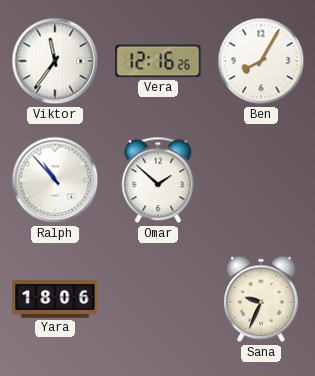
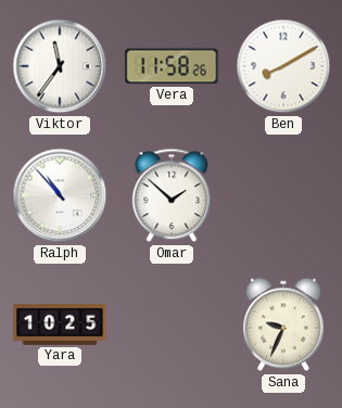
Vera: 12:16 -> 11:58 (172, 66)
Ben: 8:05 -> 8:10 (283, 66)
Yara: 18:06 -> 10:25 (60, 324)
